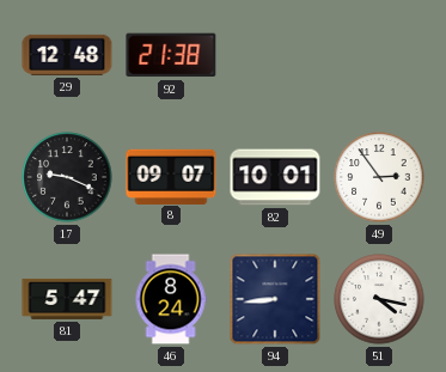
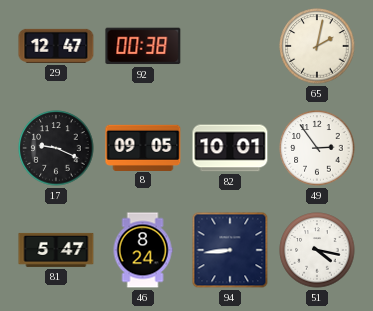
29: 12:48 -> 12:47 (56, 46)
92: 21:38 -> 00:38 (143, 46)
65: none -> 2:02 (317, 46)
8: 09:07 -> 09:05 (143, 147)
